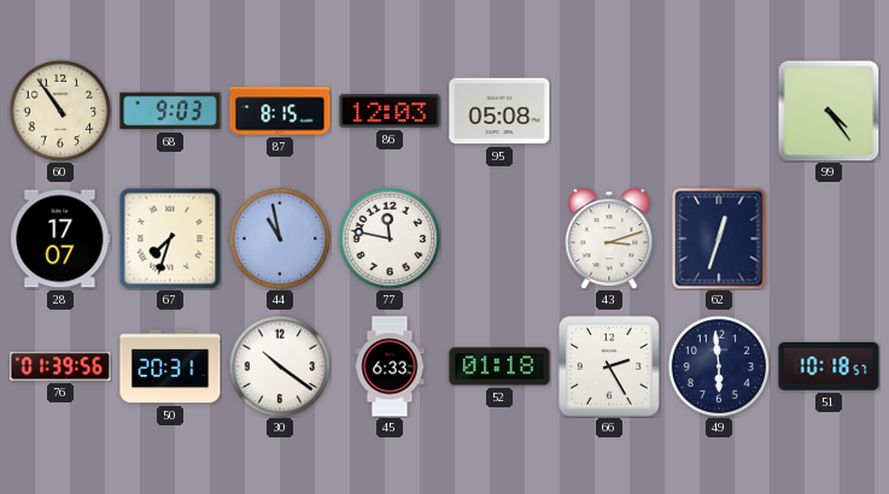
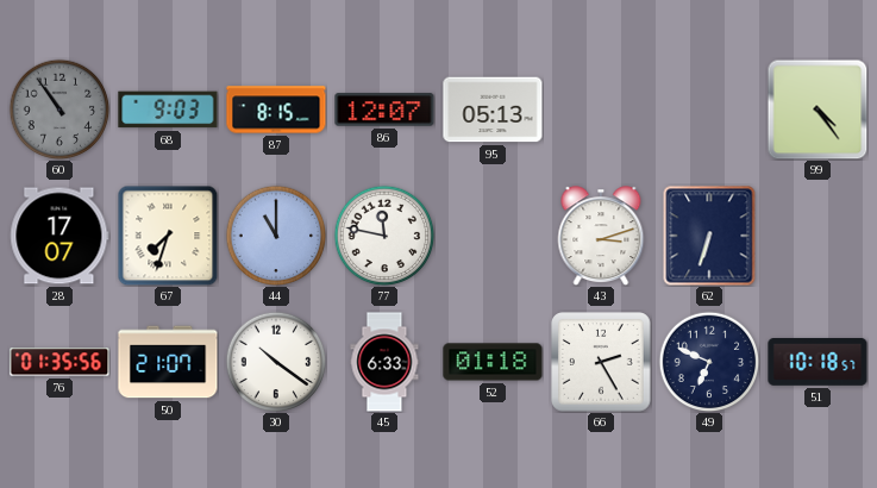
60 dial: cream -> grey (59, 110)
86: 12:03 -> 12:07 (384, 110)
95: 05:08 -> 05:13 (493, 110)
44: 10:58 -> 11:00 (276, 236)
62: 12:33 -> 6:33 (709, 236)
76: 01:39 -> 01:35 (59, 362)
50: 20:31 -> 21:07 (168, 362)
49: 5:59 -> 6:49 (709, 362)
